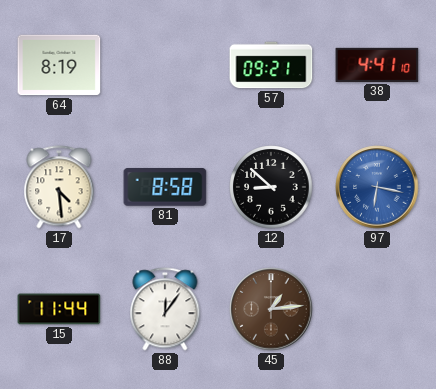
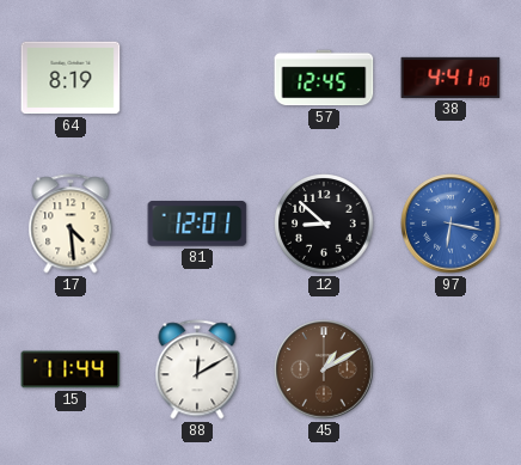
57: 09:21 -> 12:45 (324, 78)
81: 8:58 -> 12:01 (197, 225)
88: 12:06 -> 12:10 (197, 369)
45: 1:14 -> 1:10 (324, 369)
